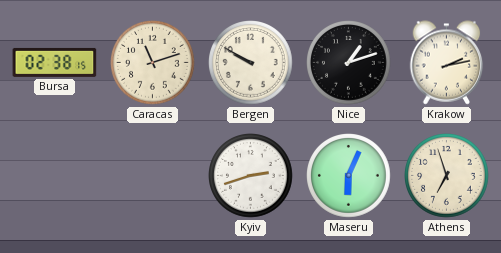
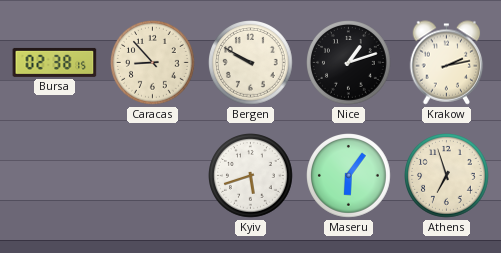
Caracas: 11:12 -> 8:53 (153, 63)
Kyiv: 2:42 -> 5:42 (251, 176)
Maseru: 6:04 -> 6:06 (349, 176)
